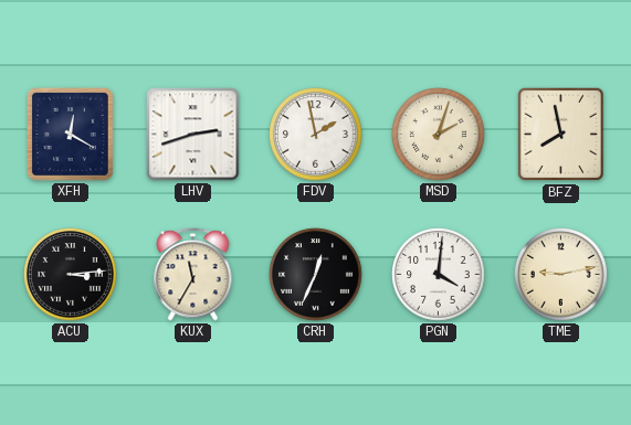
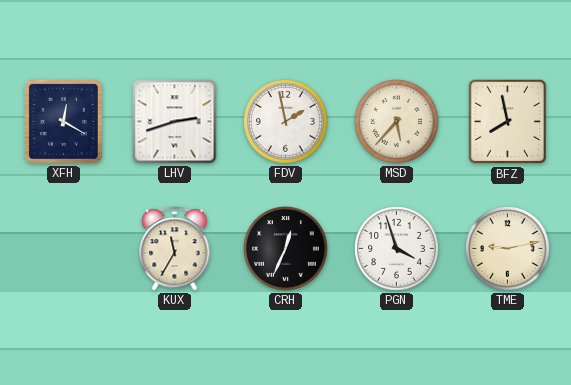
MSD: 2:03 -> 5:37 (397, 122)
ACU: 3:14 -> none (71, 275)
PGN: 4:01 -> 3:57 (397, 249)
